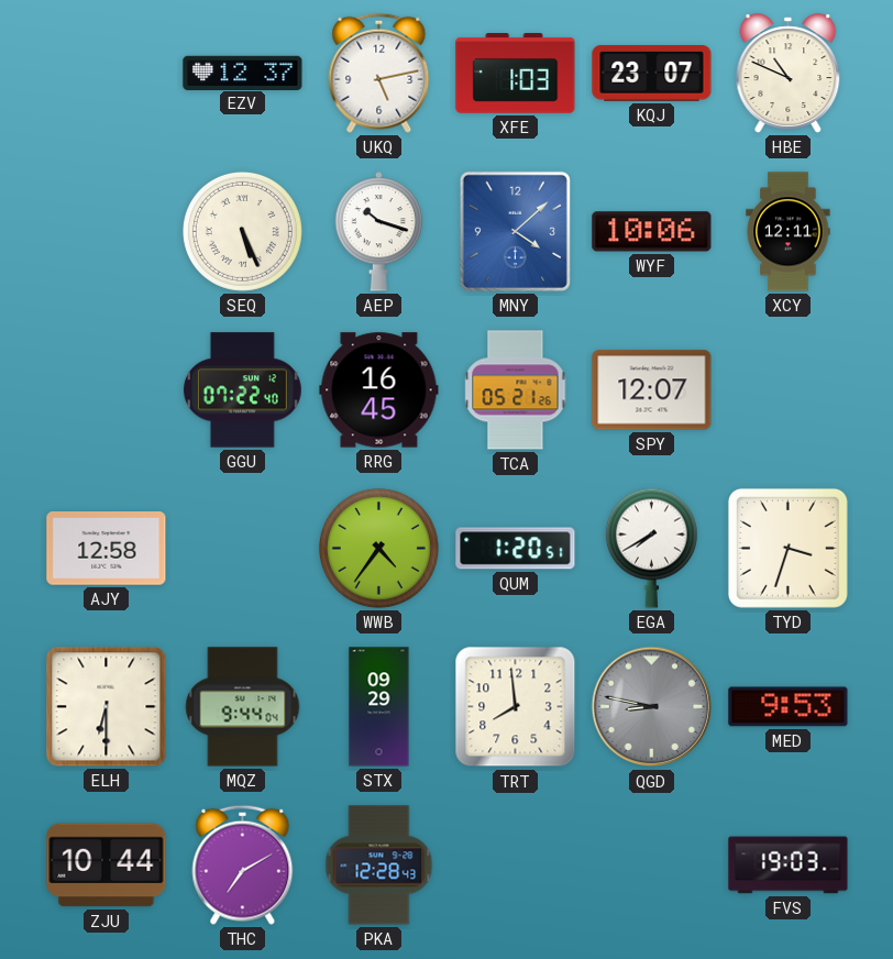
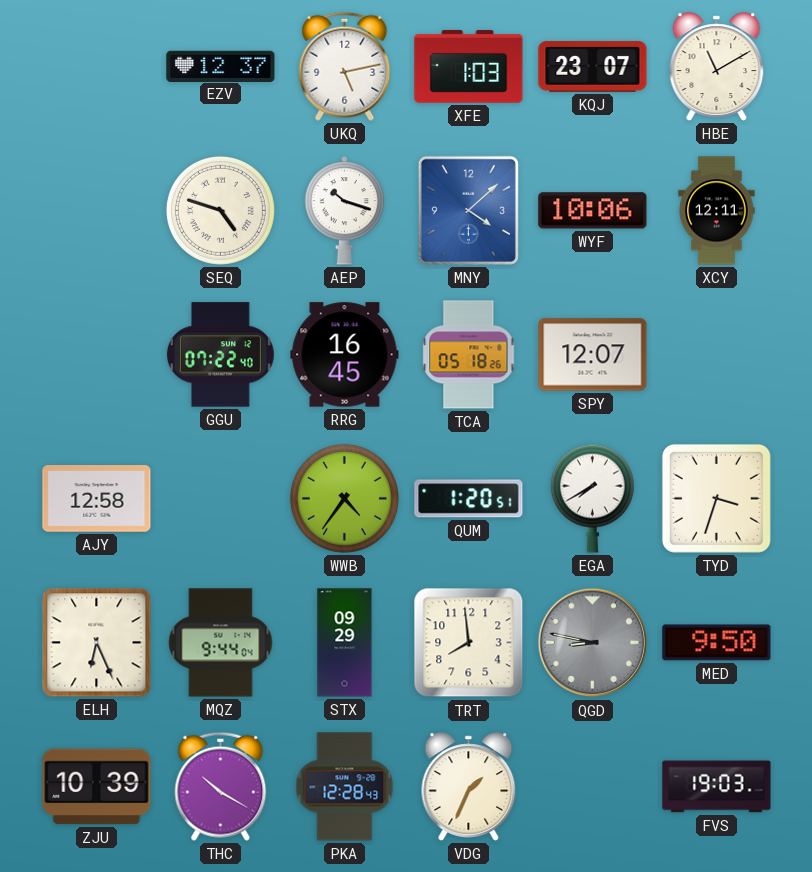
HBE: 10:49 -> 11:10 (717, 67)
SEQ: 5:26 -> 4:48 (220, 210)
TCA: 05:21 -> 05:18 (469, 355)
ELH: 6:30 -> 6:26 (97, 643)
MED: 9:53 -> 9:50 (717, 643)
ZJU: 10:44 -> 10:39 (97, 787)
THC: 7:10 -> 10:20 (221, 786)
VDG: none -> 1:34 (469, 787)
